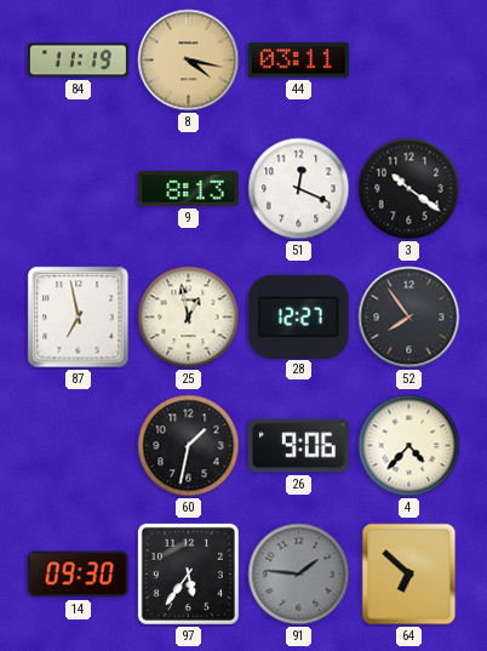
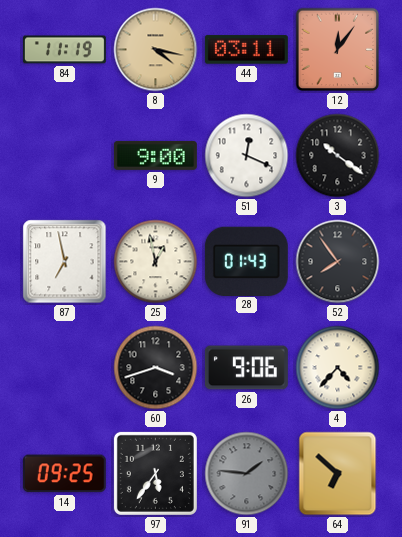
12: none -> 12:06 (338, 50)
9: 8:13 -> 9:00 (155, 155)
28: 12:27 -> 01:43 (246, 261)
60: 1:32 -> 3:42 (156, 368)
14: 09:30 -> 09:25 (64, 474)
